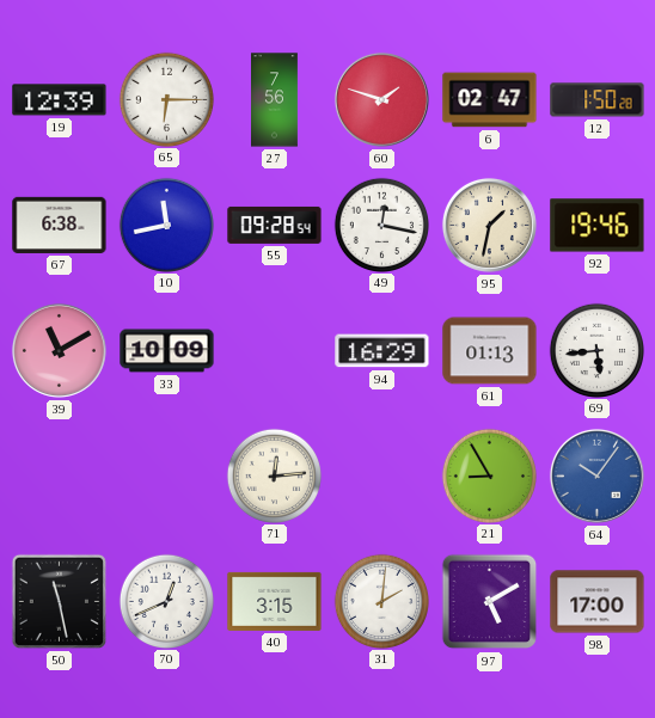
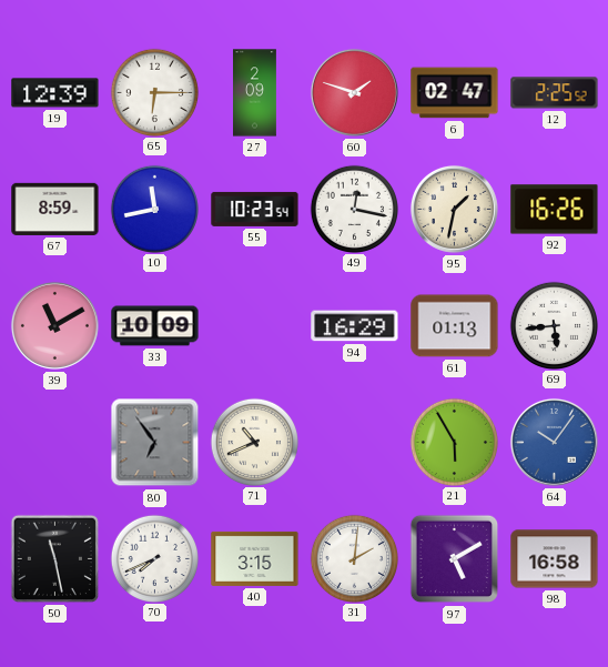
27: 7:56 -> 2:09 (255, 93)
12: 1:50 -> 2:25 (555, 93)
67: 6:38 -> 8:59 (55, 209)
55: 09:28 -> 10:23 (255, 209)
92: 19:46 -> 16:26 (555, 210)
80: none -> 6:54 (155, 443)
71: 12:14 -> 10:41 (254, 442)
21: 8:55 -> 5:55 (454, 442)
70: 12:41 -> 7:41 (154, 558)
98: 17:00 -> 16:58 (555, 559)
